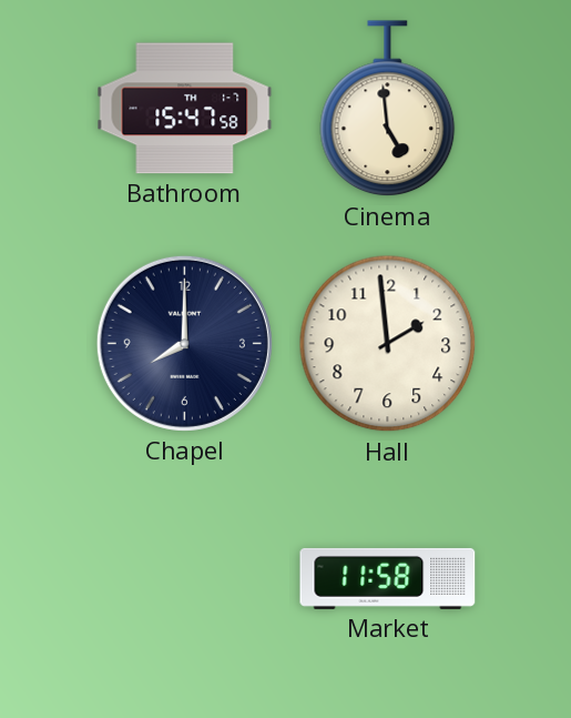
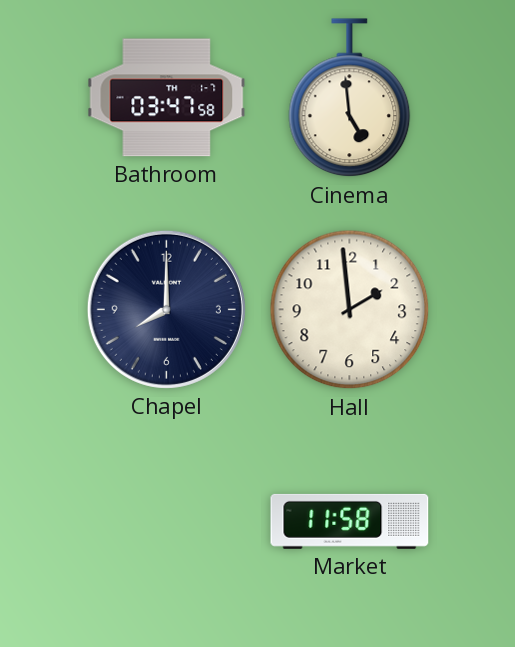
Bathroom: 15:47 -> 03:47 (167, 98)
